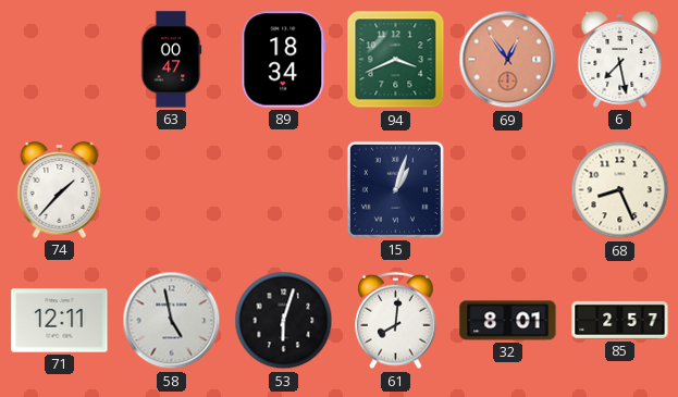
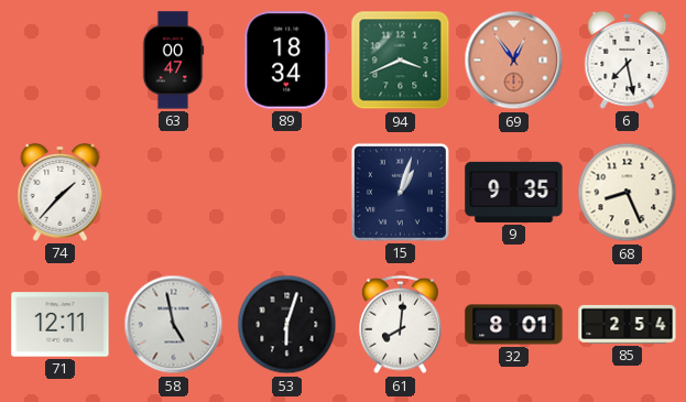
9: none -> 9:35 (514, 192)
85: 2:57 -> 2:54 (628, 324)
